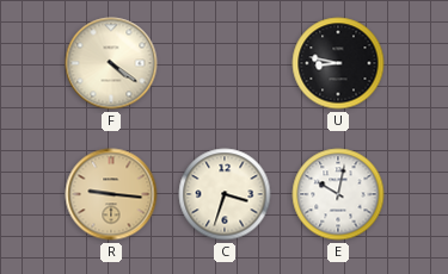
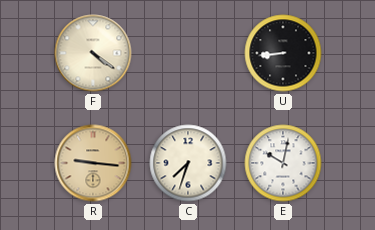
U: 8:47 -> 8:44 (283, 53)
C: 3:33 -> 7:33 (188, 163)
